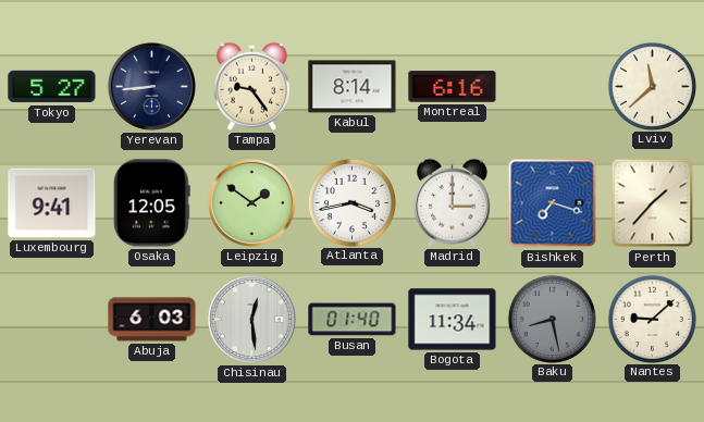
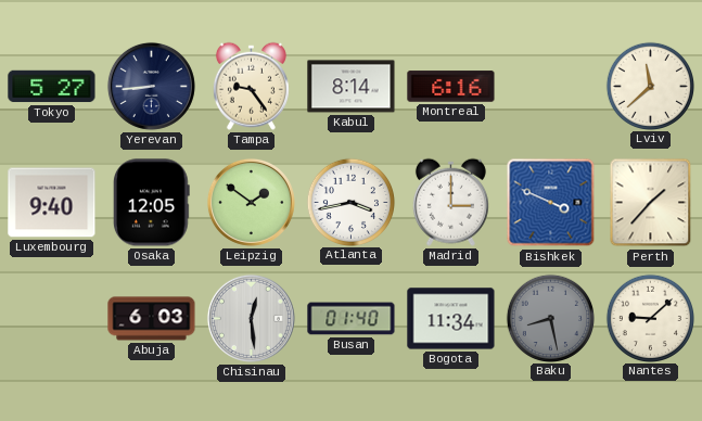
Luxembourg: 9:41 -> 9:40 (52, 203)
Bishkek: 7:18 -> 3:49 (551, 203)
